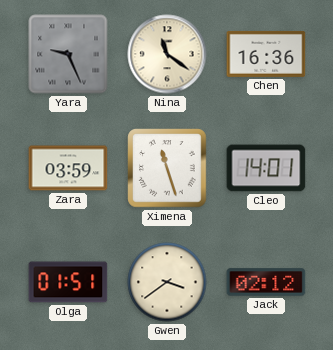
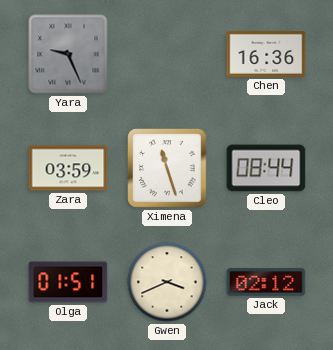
Nina: 11:21 -> none (167, 54)
Cleo: 14:01 -> 08:44 (266, 168)
Gwen: 3:39 -> 3:41 (167, 282)
